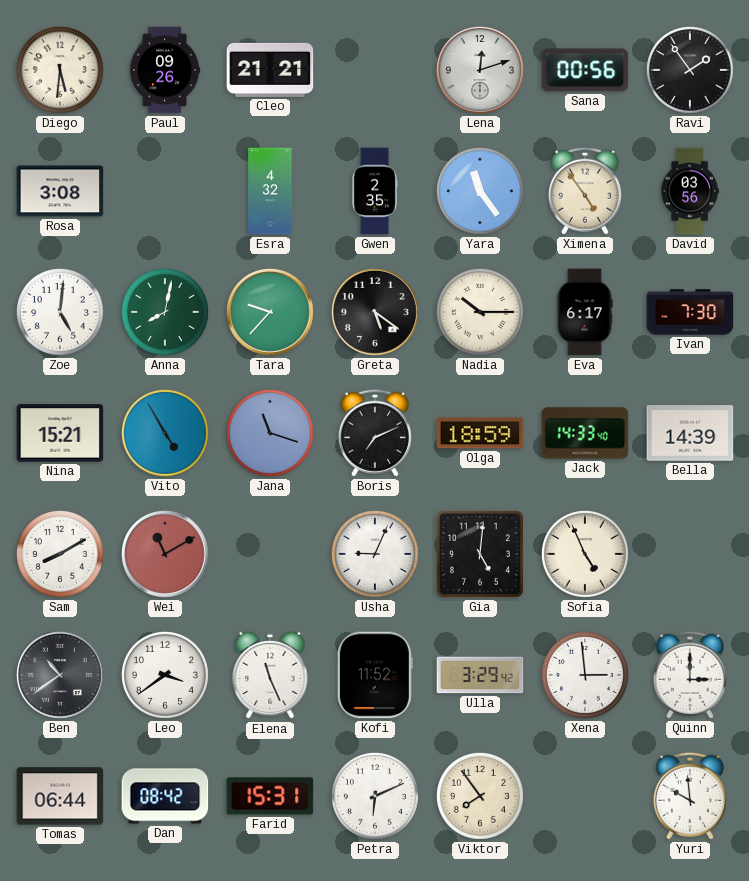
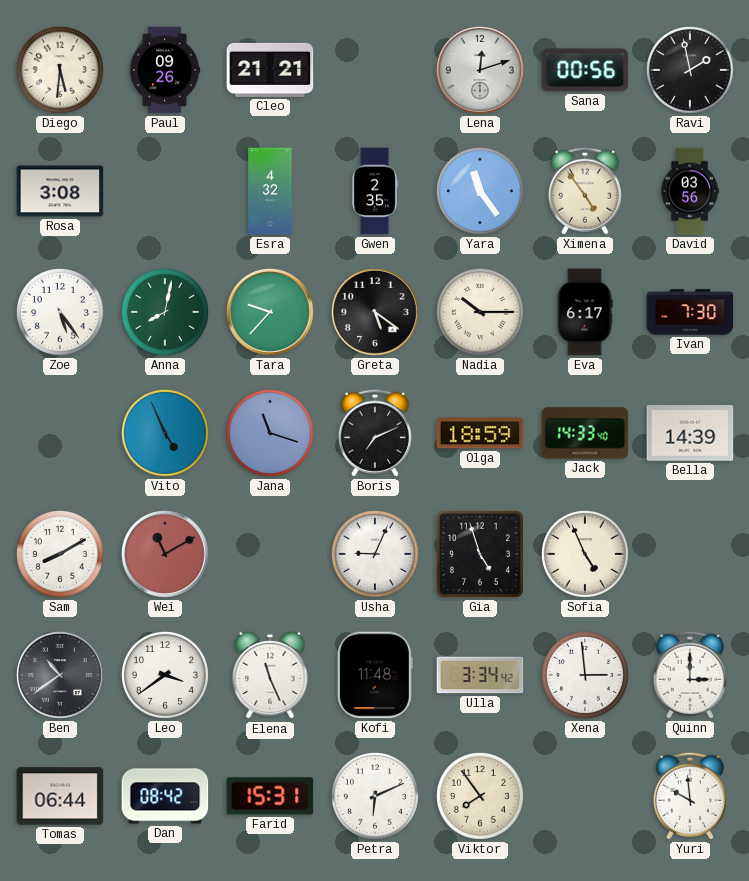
Ravi: 1:54 -> 1:58 (690, 70)
Zoe: 5:01 -> 5:24 (60, 312)
Nina: 15:21 -> none (60, 433)
Vito: 4:55 -> 4:56 (165, 433)
Gia: 5:01 -> 4:57 (480, 554)
Kofi: 11:52 -> 11:48 (375, 675)
Ulla: 3:29 -> 3:34 (480, 675)
